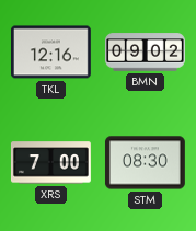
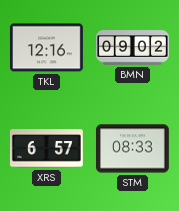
XRS: 7:00 -> 6:57 (46, 149)
STM: 08:30 -> 08:33 (132, 149)
